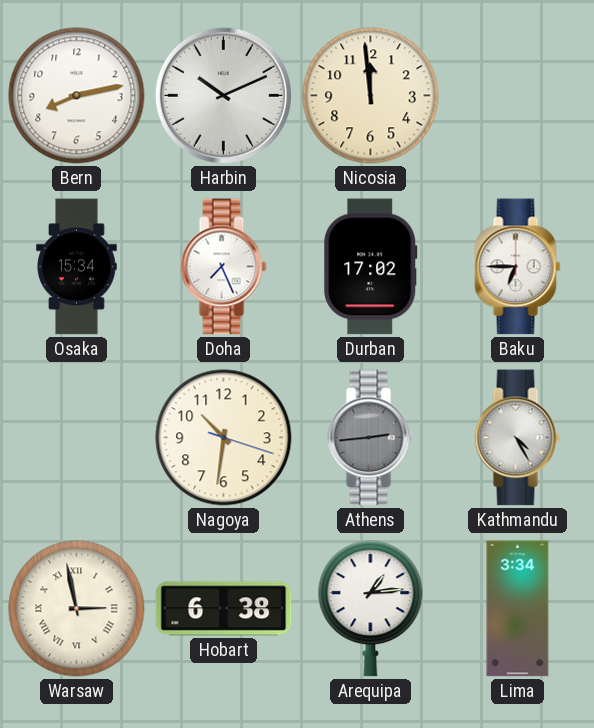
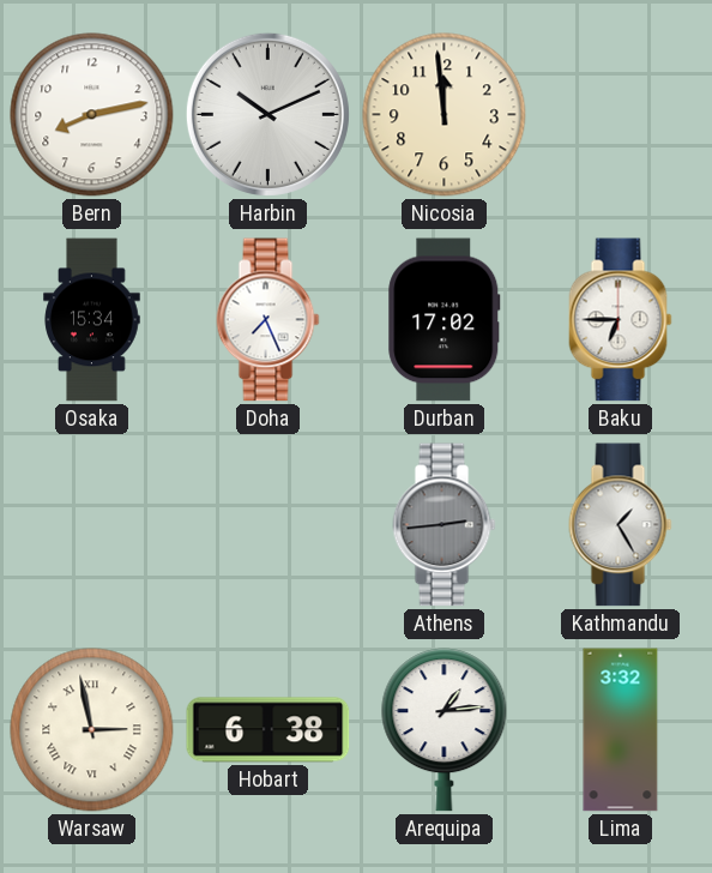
Nagoya: 10:31 -> none (224, 438)
Kathmandu: 4:25 -> 1:25 (621, 525)
Lima: 3:34 -> 3:32 (621, 730)
